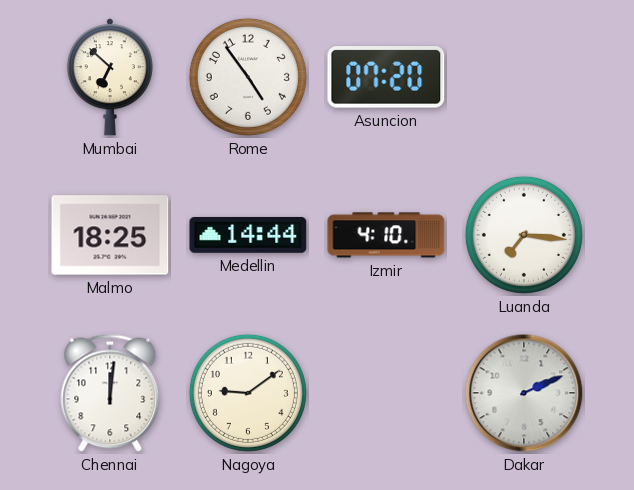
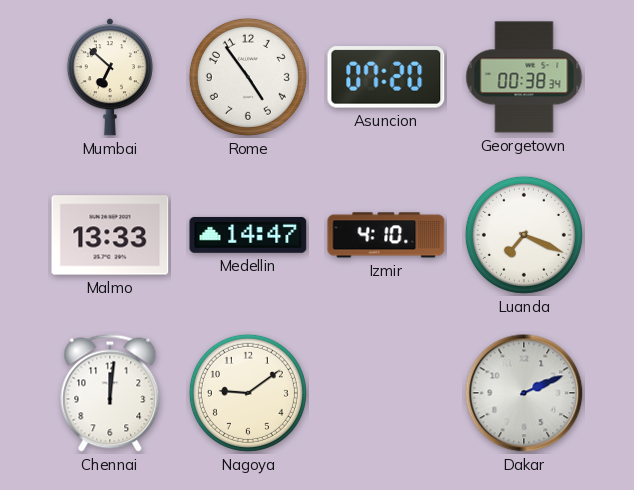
Georgetown: none -> 00:38 (524, 77)
Malmo: 18:25 -> 13:33 (110, 235)
Medellin: 14:44 -> 14:47 (248, 235)
Luanda: 7:16 -> 7:19 (524, 235)
